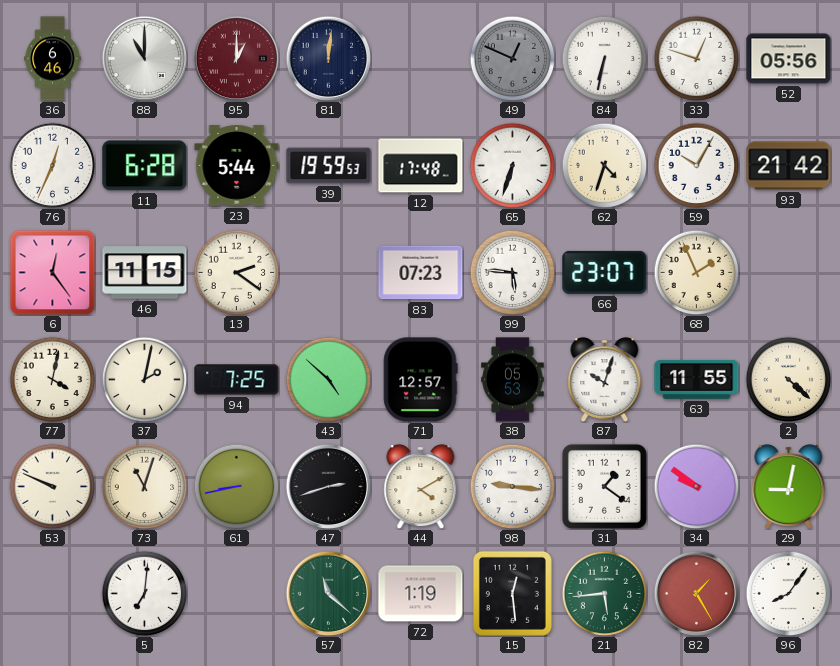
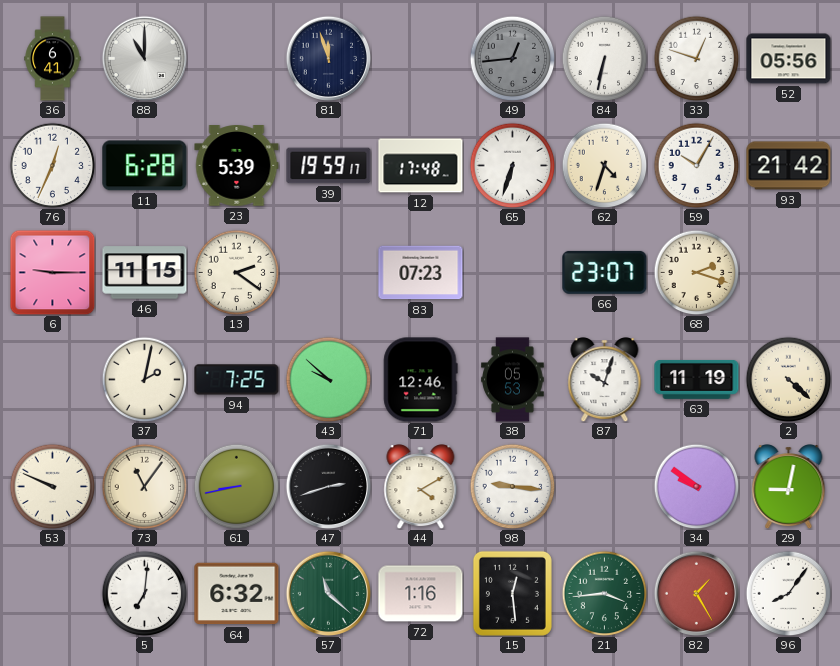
36: 6:46 -> 6:41 (53, 59)
95: 1:00 -> none (236, 58)
81: 12:01 -> 11:57 (328, 58)
49: 12:49 -> 12:44 (512, 58)
23: 5:44 -> 5:39 (237, 166)
39: 19:59:53 -> 19:59:17 (329, 166)
6: 12:24 -> 9:15 (52, 272)
99: 5:46 -> none (512, 272)
68: 1:56 -> 2:18 (696, 272)
77: 4:02 -> none (52, 379)
43: 4:52 -> 9:52 (328, 379)
71: 12:57 -> 12:46 (421, 380)
63: 11:55 -> 11:19 (697, 379)
73: 11:03 -> 11:06 (144, 486)
31: 1:21 -> none (604, 486)
64: none -> 6:32 (237, 594)
72: 1:19 -> 1:16 (421, 594)
21: 5:44 -> 3:44 (604, 593)
